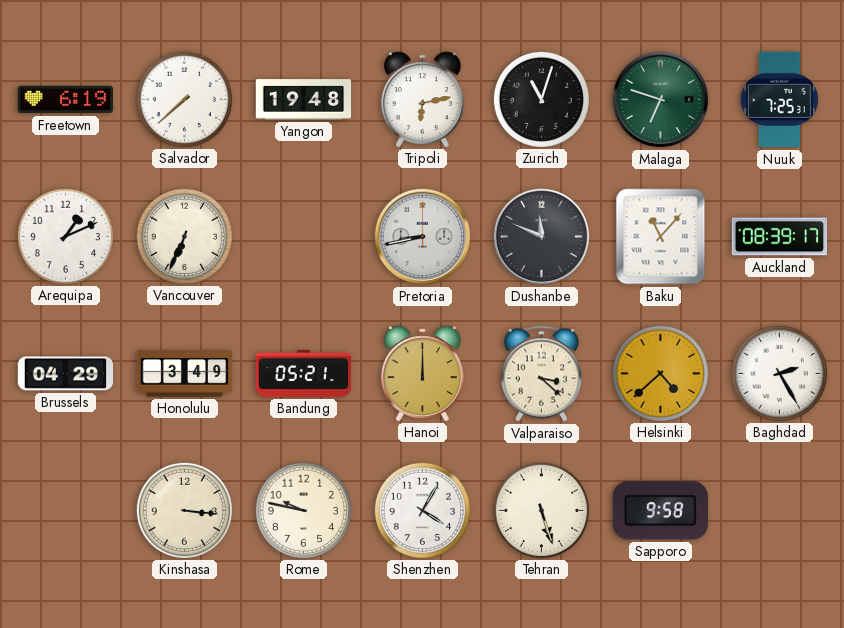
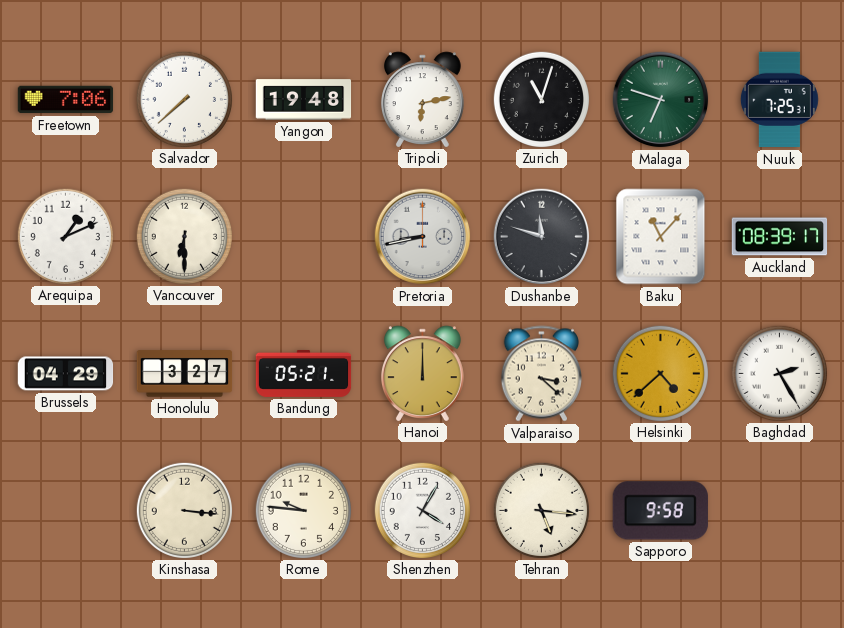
Freetown: 6:19 -> 7:06 (66, 100)
Vancouver: 6:34 -> 6:30 (184, 236)
Dushanbe: 11:49 -> 11:48 (542, 237)
Honolulu: 3:49 -> 3:27 (185, 374)
Rome: 9:47 -> 9:46 (303, 510)
Tehran: 5:27 -> 5:16 (541, 510)
